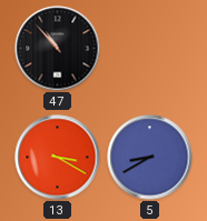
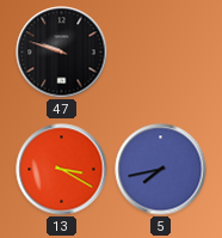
47: 10:53 -> 9:48 (62, 53)
5: 8:40 -> 7:43 (161, 170)
